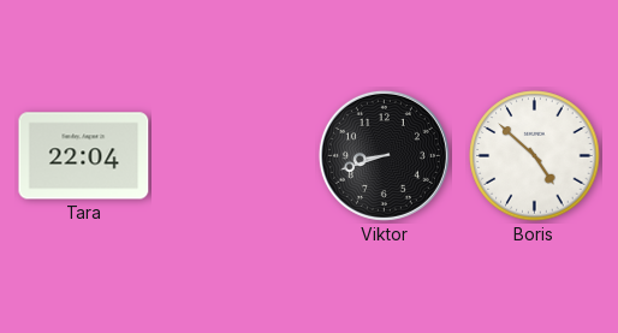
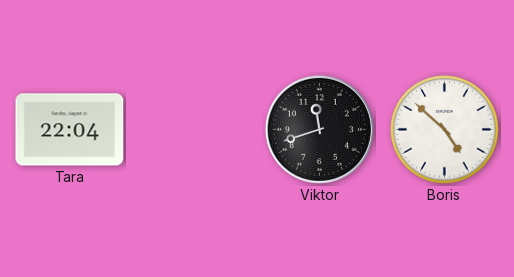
Viktor: 8:42 -> 11:42 (319, 129)
